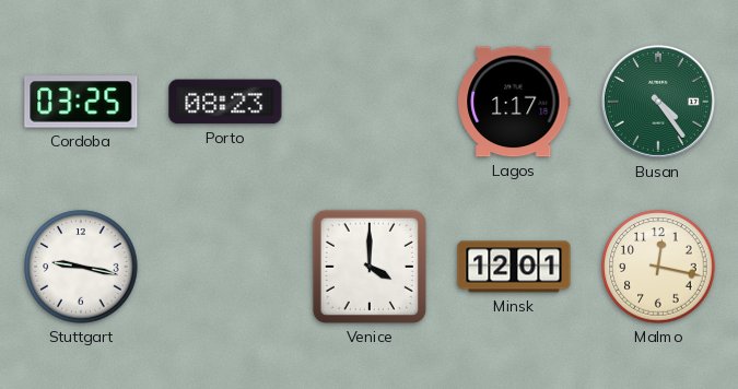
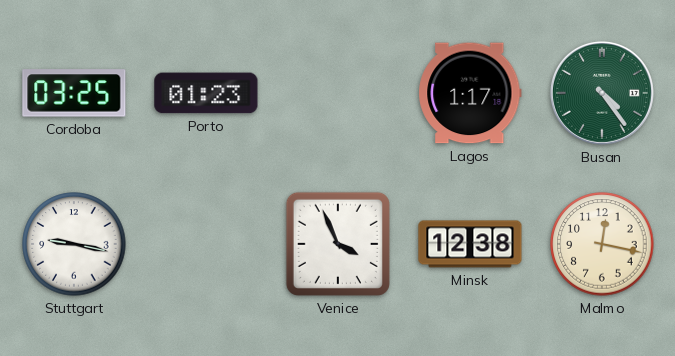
Porto: 08:23 -> 01:23 (206, 93)
Venice: 4:00 -> 3:56 (338, 244)
Minsk: 12:01 -> 12:38 (470, 244)
